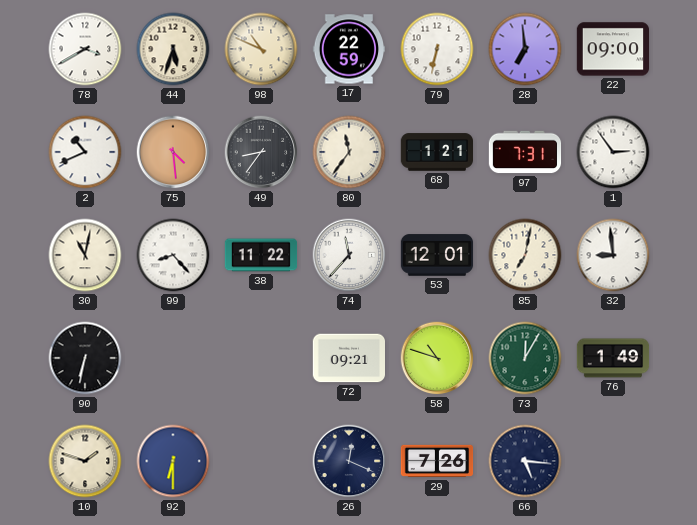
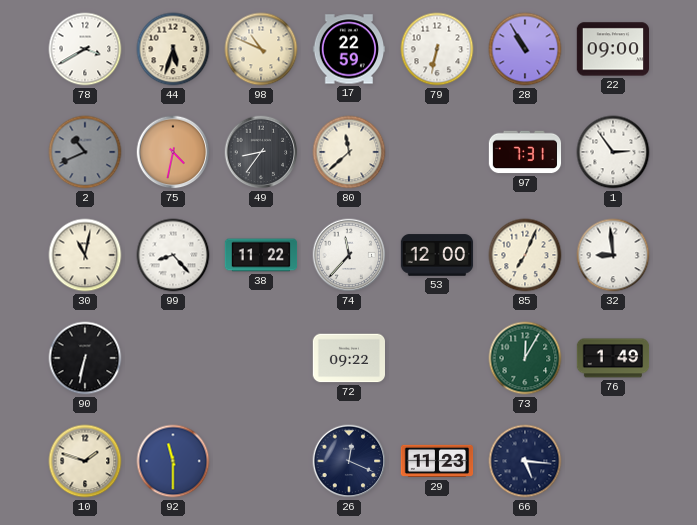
28: 6:59 -> 10:55 (525, 49)
2 dial: white -> grey (85, 152)
75: 4:29 -> 4:32 (173, 152)
80: 11:36 -> 11:38 (349, 152)
68: 1:21 -> none (436, 152)
53: 12:01 -> 12:00 (437, 255)
85: 7:02 -> 7:04 (525, 255)
72: 09:21 -> 09:22 (348, 358)
58: 10:48 -> none (437, 358)
92: 6:30 -> 11:30 (173, 461)
29: 7:26 -> 11:23 (437, 461)
